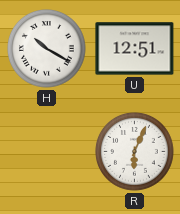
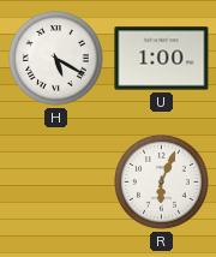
H: 10:20 -> 5:20 (56, 59)
U: 12:51 -> 1:00 (162, 59)
